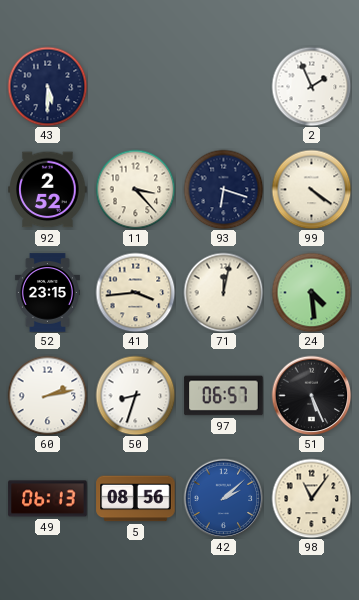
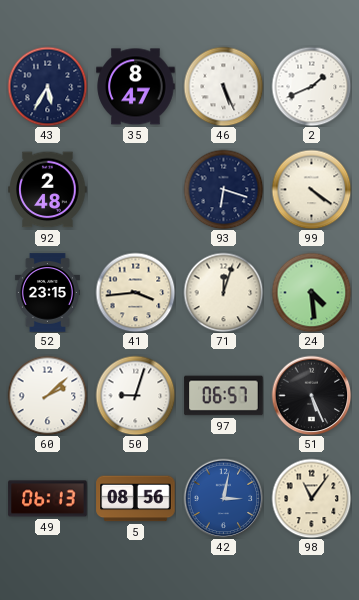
43: 5:30 -> 5:35 (47, 86)
35: none -> 8:47 (136, 87)
46: none -> 5:26 (223, 86)
2: 1:56 -> 1:41 (311, 86)
92: 2:52 -> 2:48 (48, 190)
11: 3:23 -> none (135, 189)
71: 12:02 -> 12:03 (223, 292)
60: 2:13 -> 2:08 (47, 395)
50: 8:33 -> 9:03 (135, 395)
42: 2:08 -> 3:02 (223, 498)
